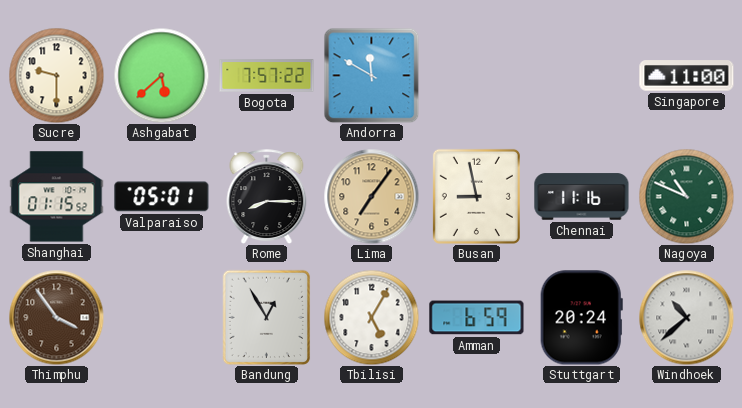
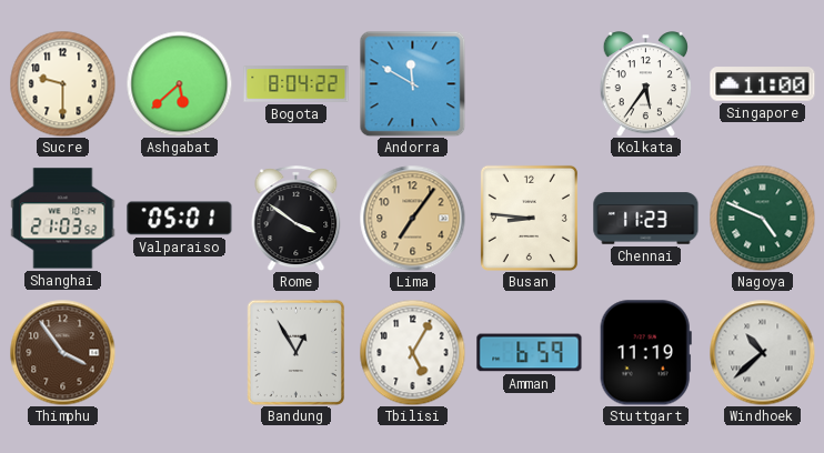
Bogota: 7:57 -> 8:04 (297, 84)
Kolkata: none -> 5:36 (645, 84)
Shanghai: 01:15 -> 21:03 (63, 219)
Rome: 8:15 -> 3:51 (297, 219)
Busan: 8:58 -> 8:46 (529, 218)
Chennai: 11:16 -> 11:23 (646, 219)
Nagoya: 10:49 -> 4:49 (762, 218)
Stuttgart: 20:24 -> 11:19 (645, 353)
